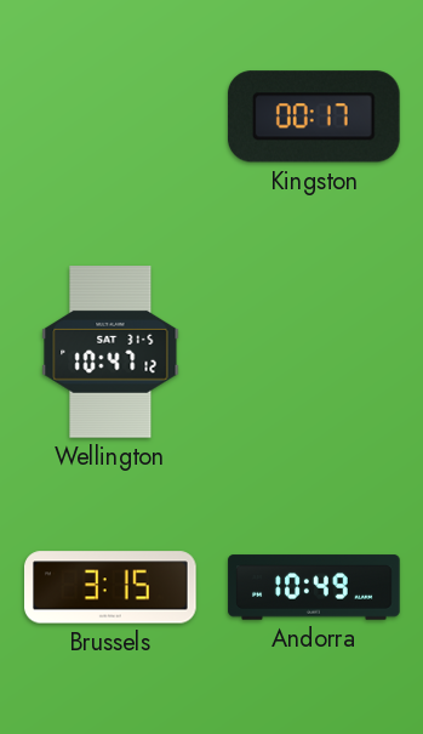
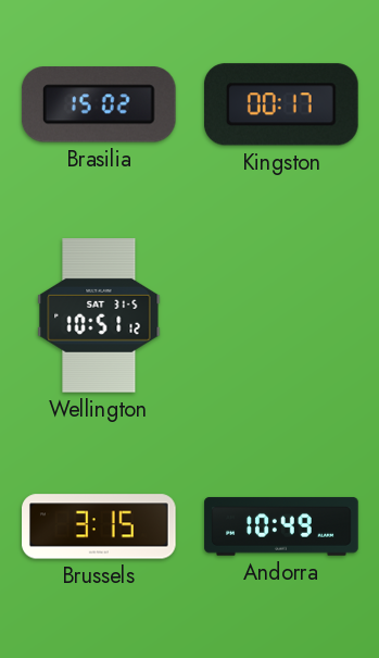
Brasilia: none -> 15:02 (99, 104)
Wellington: 10:47 -> 10:51 (99, 315)
